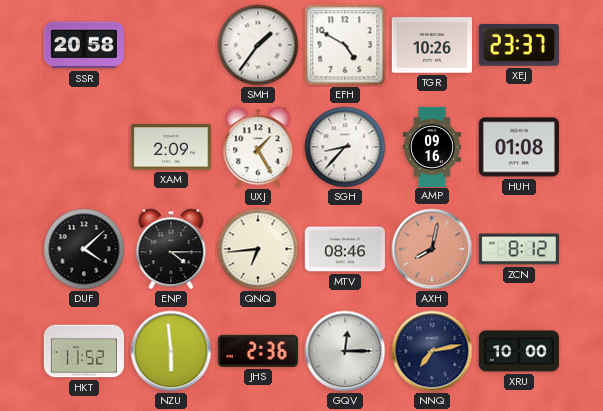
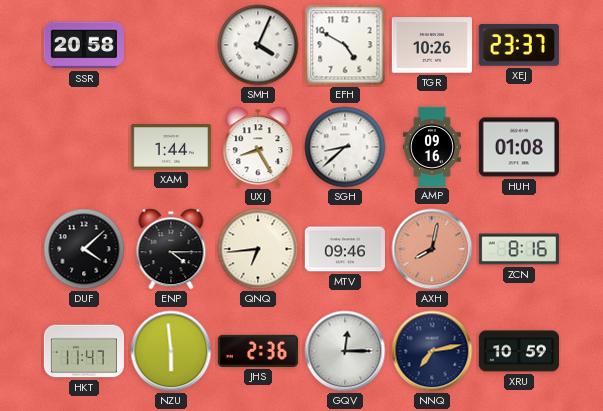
SMH: 1:36 -> 4:04 (258, 45)
XAM: 2:09 -> 1:44 (171, 147)
UXJ: 1:25 -> 8:25 (258, 147)
SGH: 8:37 -> 8:38 (345, 147)
MTV: 08:46 -> 09:46 (345, 249)
ZCN: 8:12 -> 8:16 (519, 249)
HKT: 11:52 -> 11:47 (83, 351)
XRU: 10:00 -> 10:59 (519, 351)
